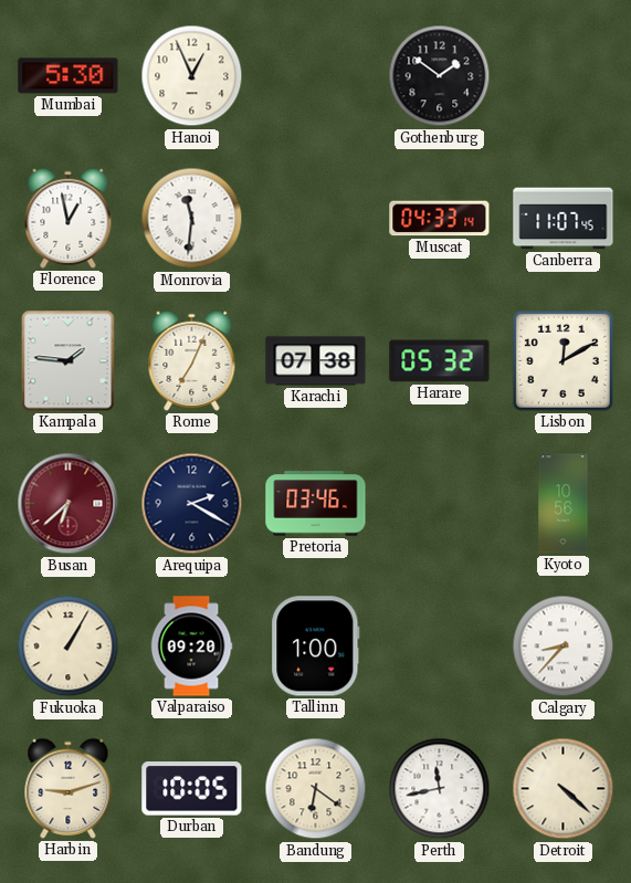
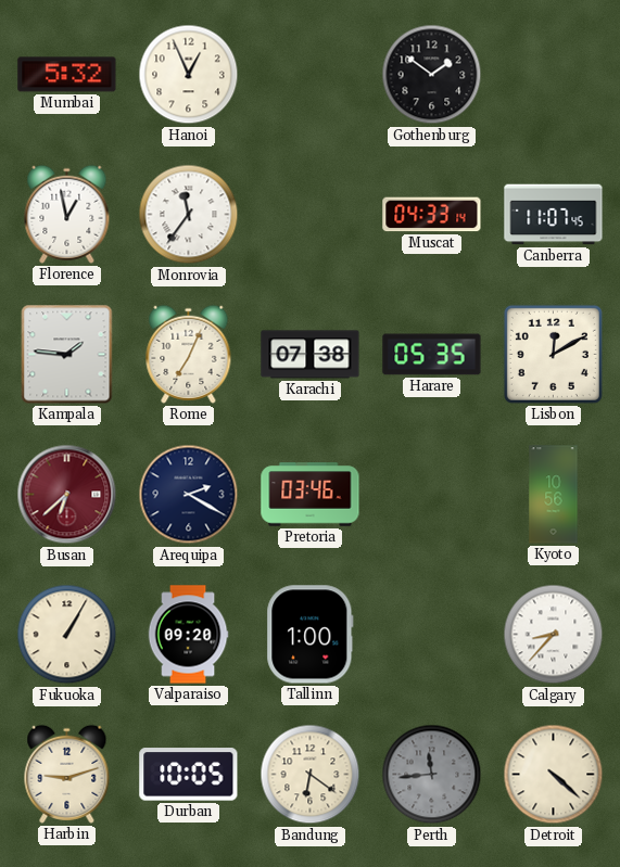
Mumbai: 5:30 -> 5:32 (67, 75)
Monrovia: 11:31 -> 11:36 (189, 215)
Harare: 05:32 -> 05:35 (432, 355)
Perth: 11:43 -> 11:44 (432, 775)
Perth dial: white -> grey (432, 775)
